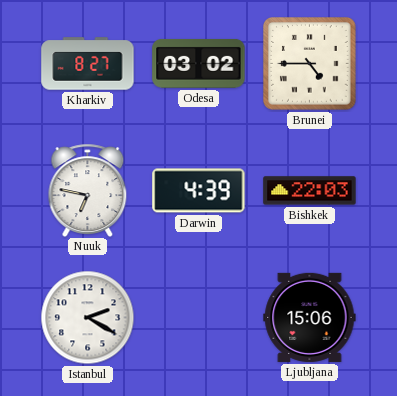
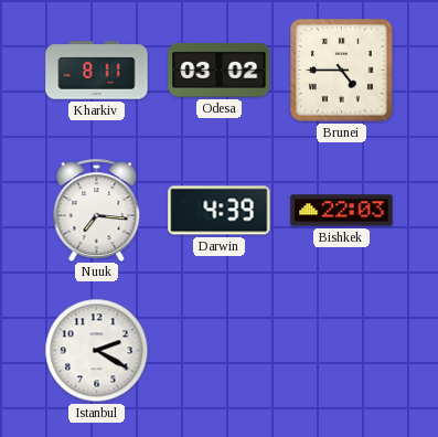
Kharkiv: 8:27 -> 8:11 (97, 71)
Nuuk: 6:47 -> 7:16 (97, 210)
Ljubljana: 15:06 -> none (310, 317)
